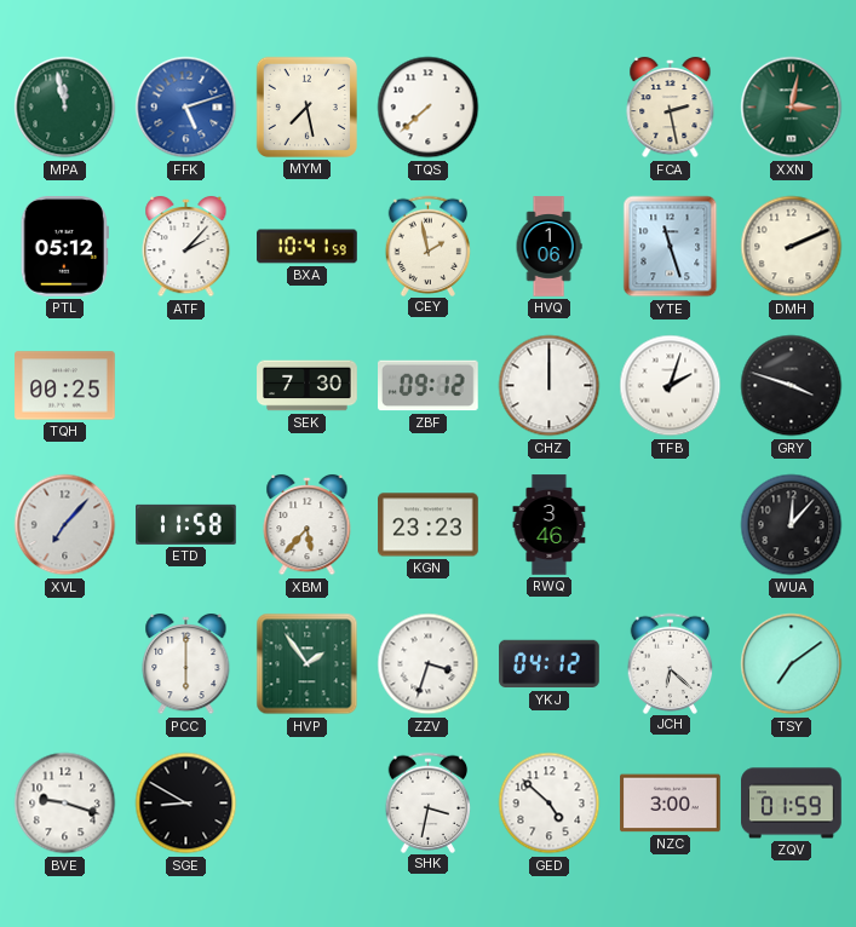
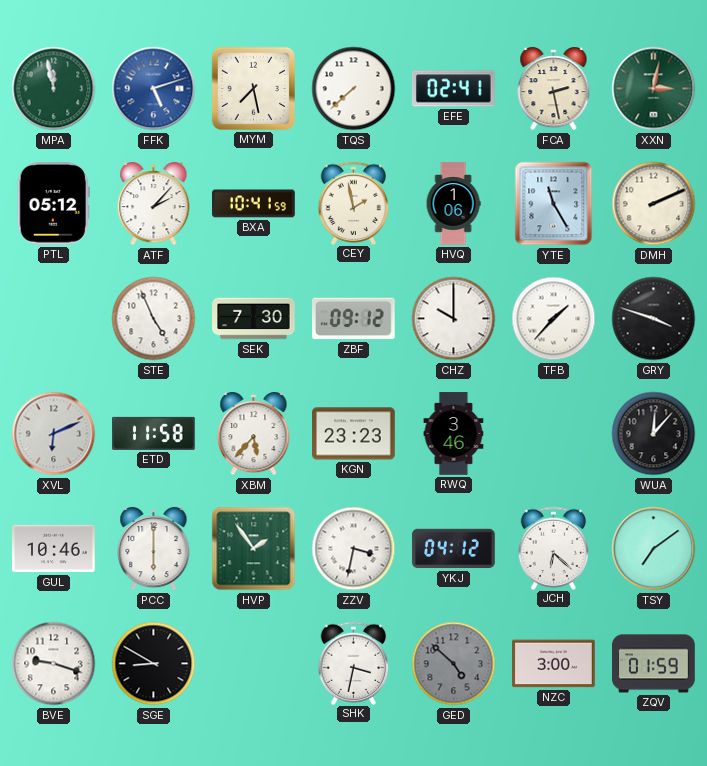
EFE: none -> 02:41 (453, 89)
YTE: 11:27 -> 11:25 (554, 204)
TQH: 00:25 -> none (65, 386)
STE: none -> 4:56 (154, 319)
CHZ: 12:00 -> 10:00 (454, 319)
TFB: 2:03 -> 1:37 (554, 319)
XVL: 7:07 -> 6:11 (54, 434)
GUL: none -> 10:46 (54, 549)
ZZV: 3:33 -> 3:32 (354, 549)
GED dial: white -> grey (454, 664)
